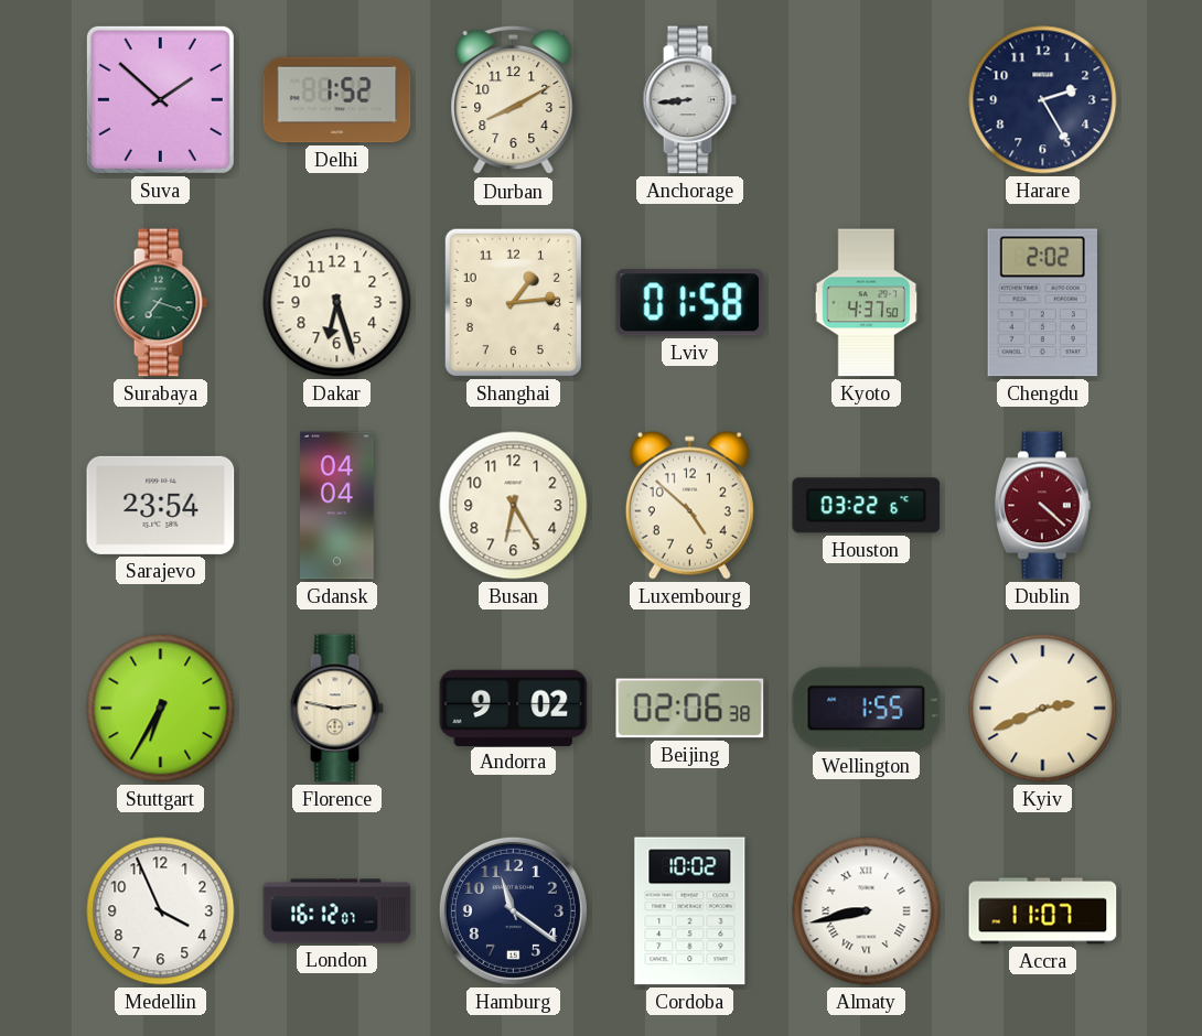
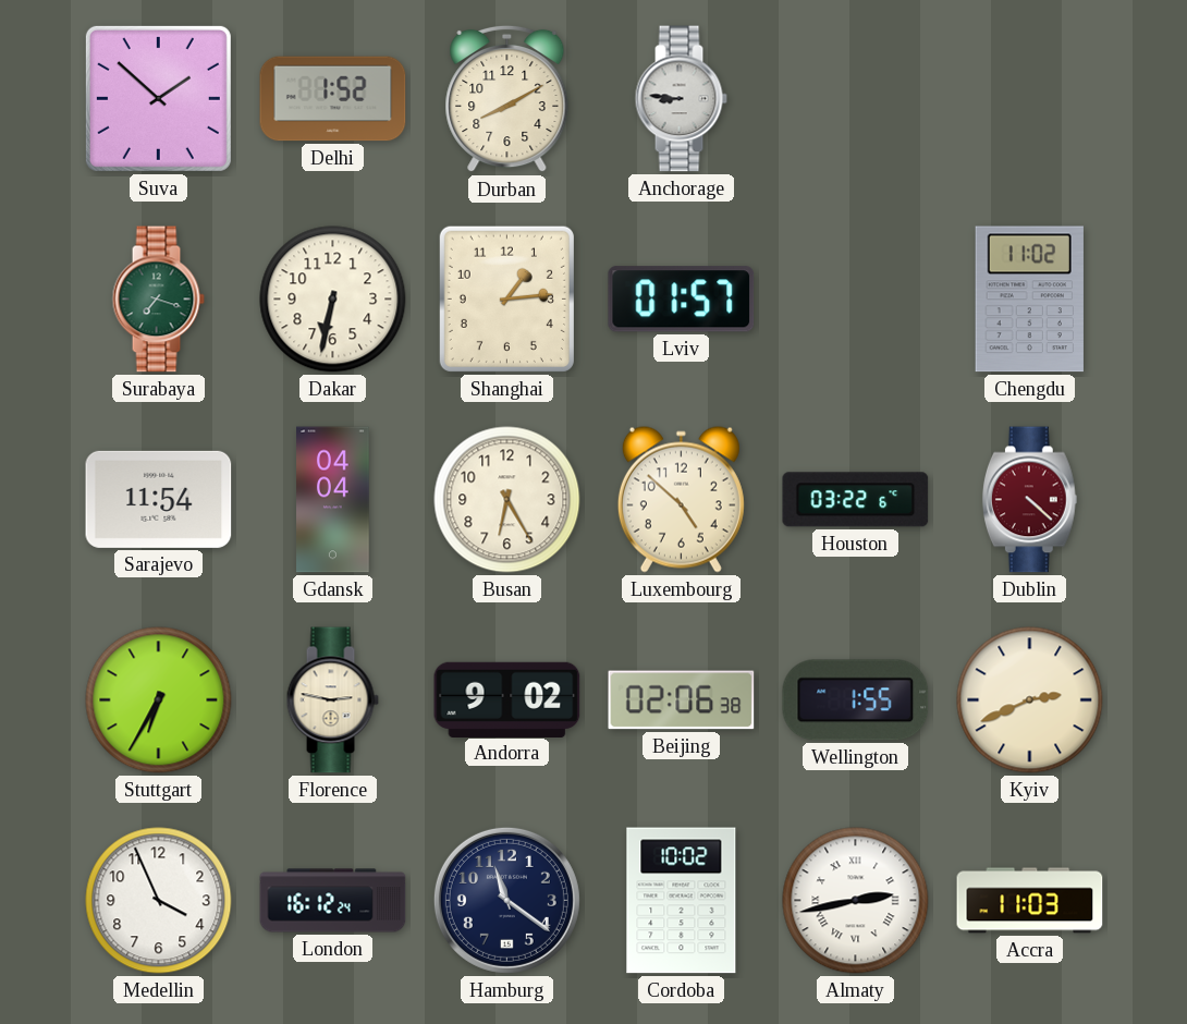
Anchorage: 8:44 -> 8:46 (681, 99)
Harare: 2:25 -> none (1043, 100)
Dakar: 6:27 -> 6:32 (333, 300)
Lviv: 01:58 -> 01:57 (682, 300)
Kyoto: 4:37 -> none (867, 303)
Chengdu: 2:02 -> 11:02 (1029, 300)
Sarajevo: 23:54 -> 11:54 (159, 499)
London: 16:12:07 -> 16:12:24 (333, 901)
Almaty: 8:43 -> 2:43 (856, 901)
Accra: 11:07 -> 11:03 (1030, 901)
